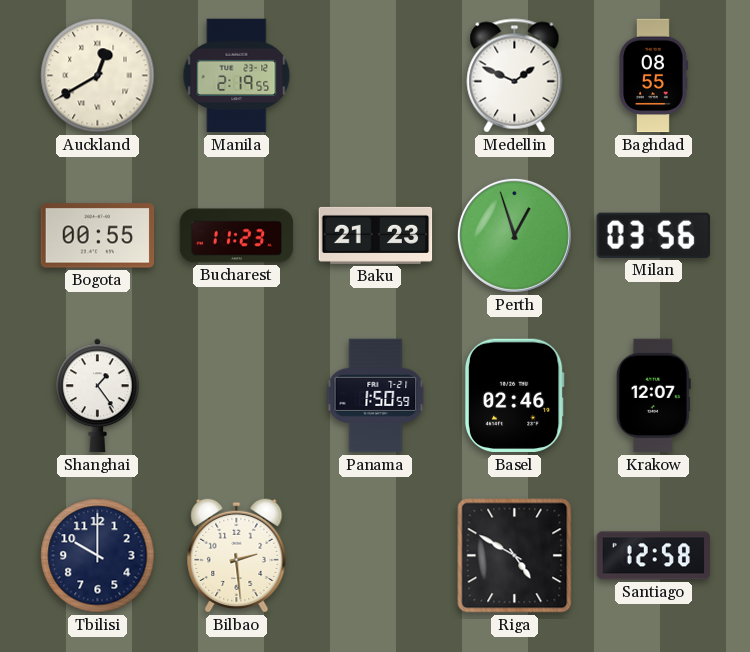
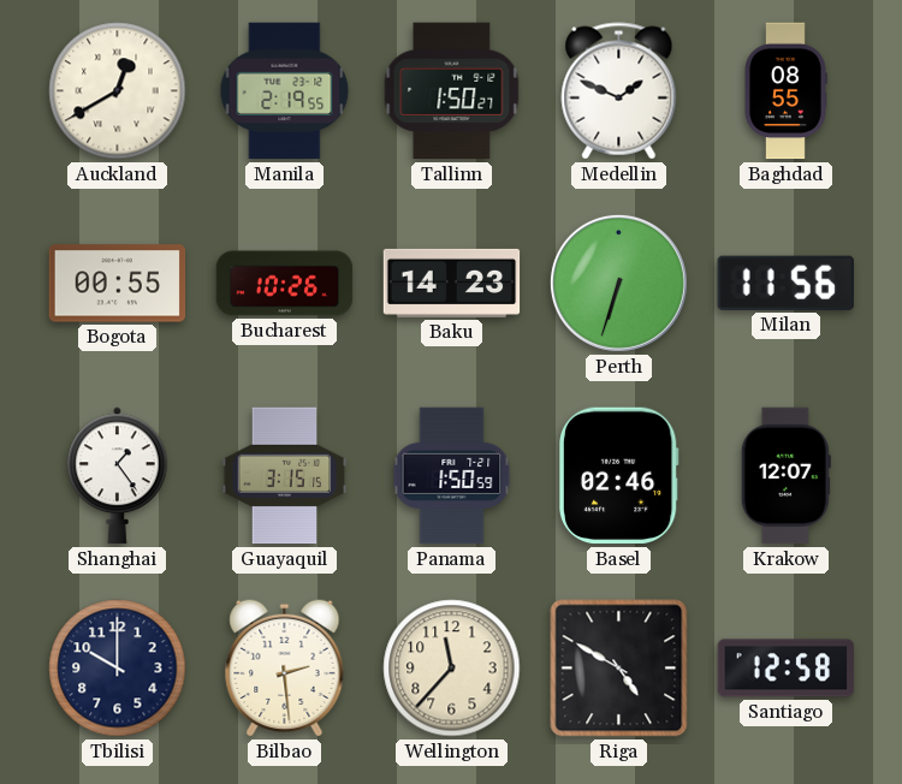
Tallinn: none -> 1:50 (452, 91)
Bucharest: 11:23 -> 10:26 (285, 284)
Baku: 21:23 -> 14:23 (452, 283)
Perth: 12:57 -> 6:33 (618, 283)
Milan: 03:56 -> 11:56 (785, 283)
Guayaquil: none -> 3:15 (285, 476)
Wellington: none -> 11:37 (452, 669)
